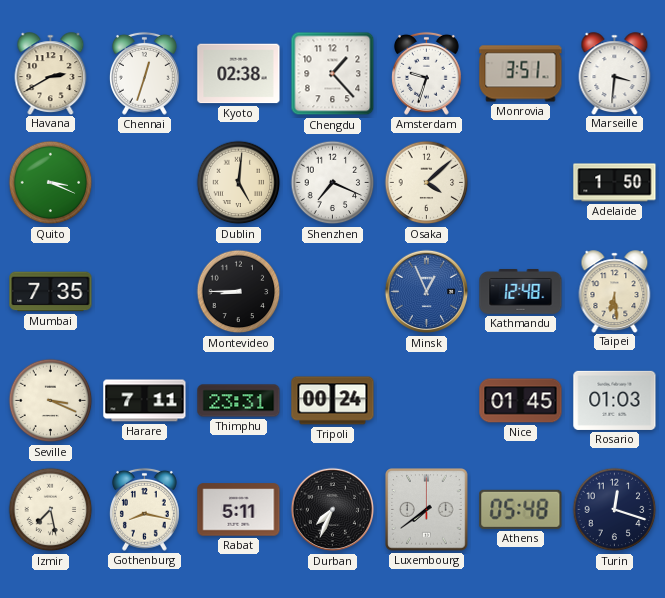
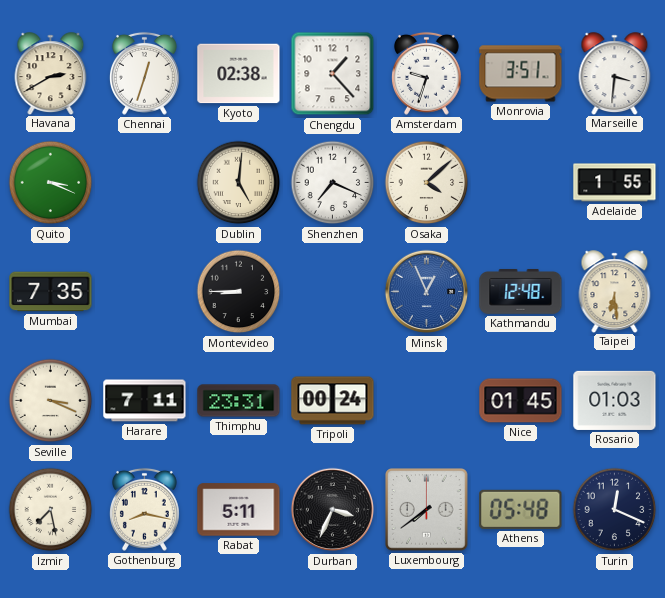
Adelaide: 1:50 -> 1:55 (615, 183)
Durban: 7:34 -> 3:34 (333, 510)
Turin: 12:18 -> 12:19 (615, 510)
